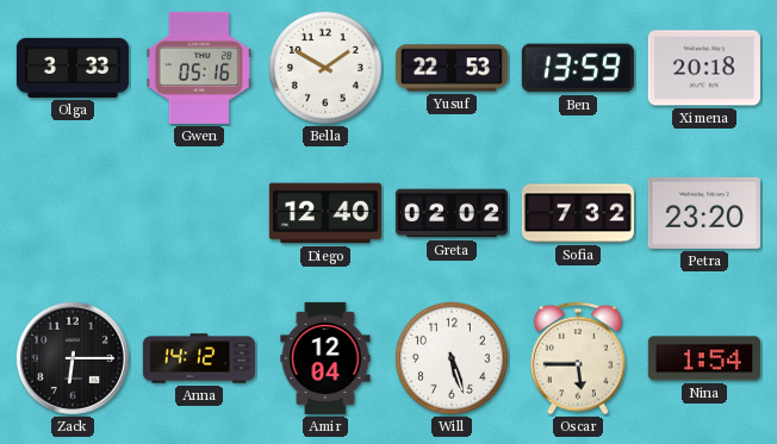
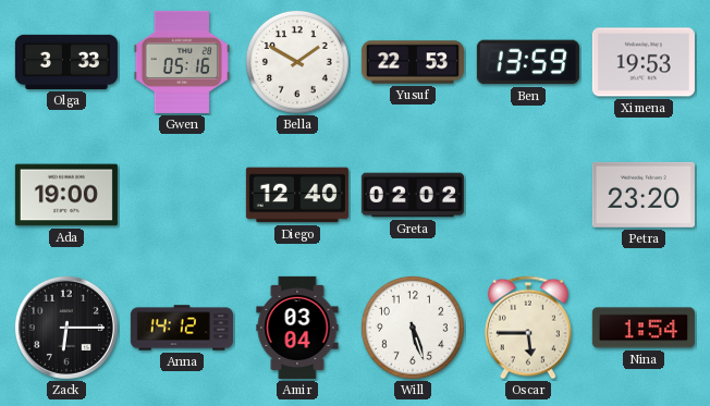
Ximena: 20:18 -> 19:53 (644, 62)
Ada: none -> 19:00 (66, 195)
Sofia: 7:32 -> none (578, 213)
Amir: 12:04 -> 03:04 (297, 328)
